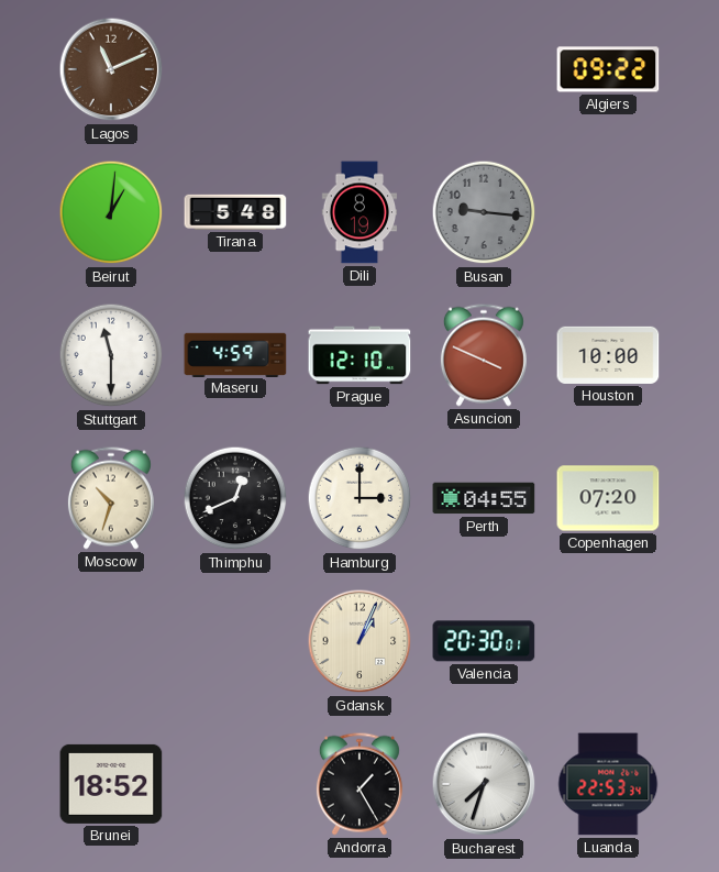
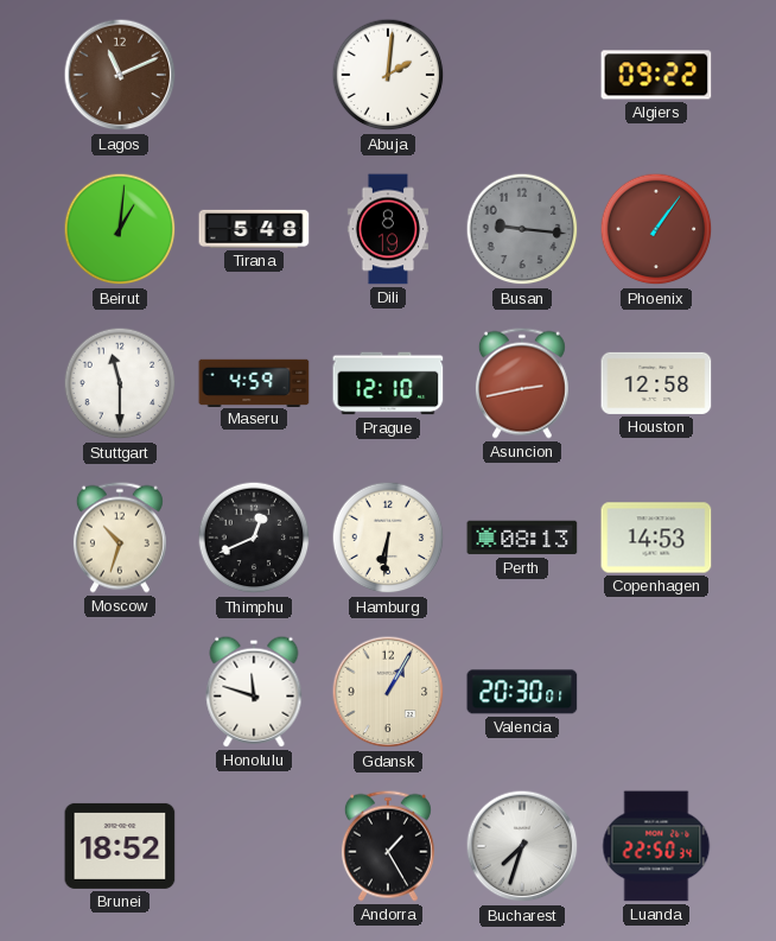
Abuja: none -> 2:01 (388, 75)
Phoenix: none -> 1:06 (656, 229)
Asuncion: 3:49 -> 2:43 (522, 383)
Houston: 10:00 -> 12:58 (656, 383)
Hamburg: 3:00 -> 6:31 (388, 538)
Perth: 04:55 -> 08:13 (522, 538)
Copenhagen: 07:20 -> 14:53 (656, 538)
Honolulu: none -> 11:48 (254, 692)
Gdansk: 1:04 -> 1:05 (388, 692)
Luanda: 22:53 -> 22:50 (656, 846)
